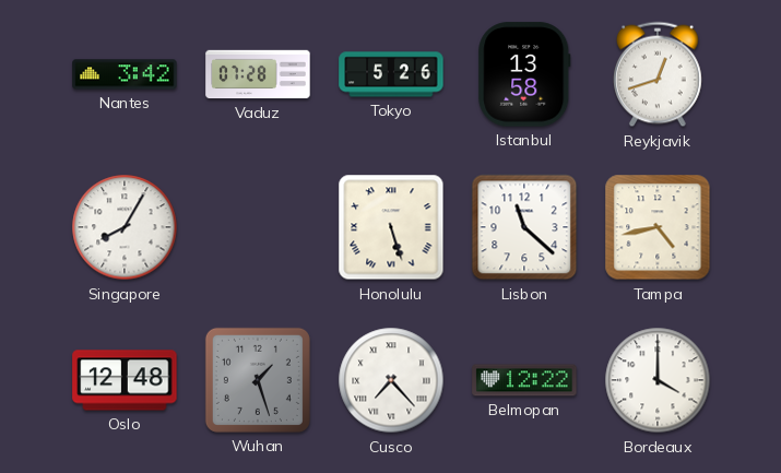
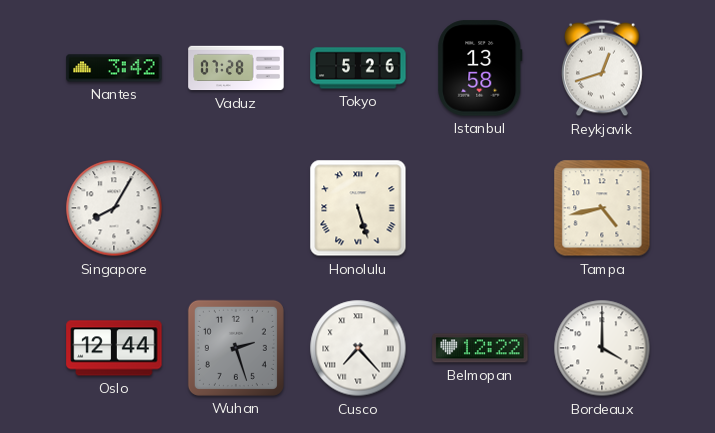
Lisbon: 11:22 -> none (524, 227)
Oslo: 12:48 -> 12:44 (114, 348)
Wuhan: 1:27 -> 2:27 (236, 348)
